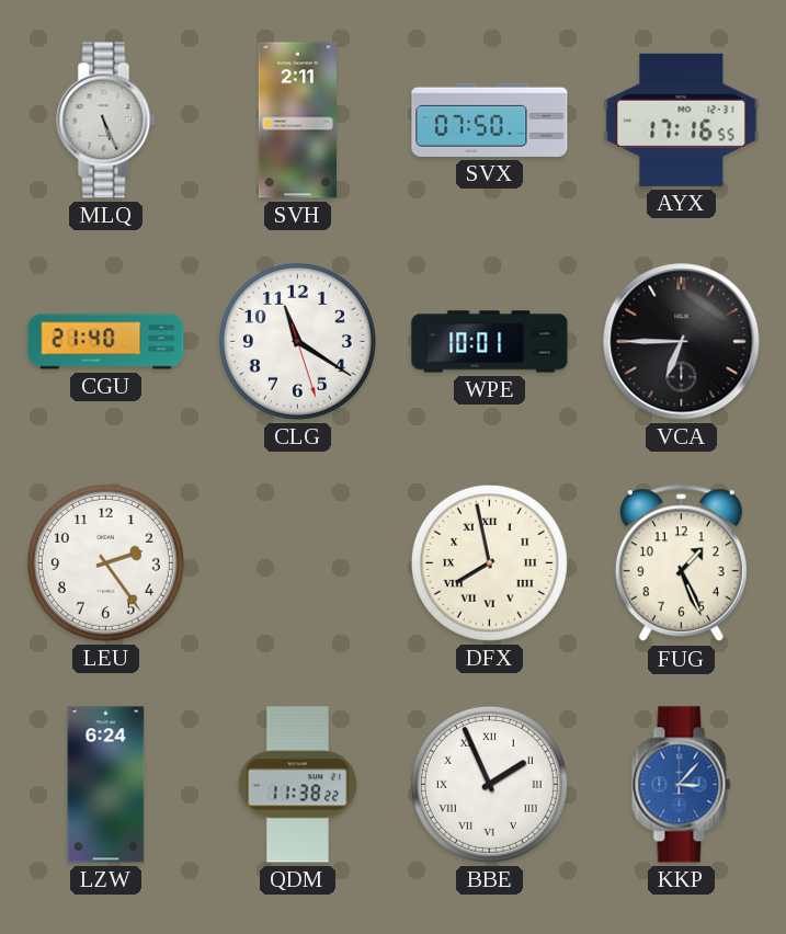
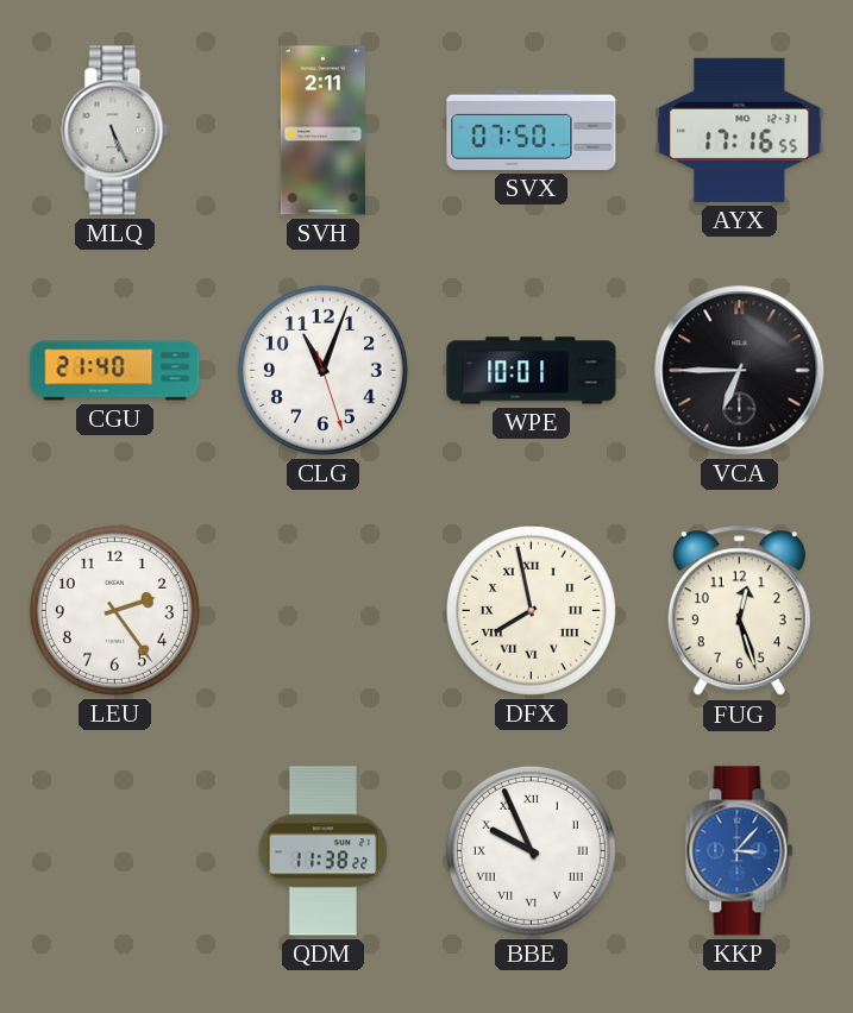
CLG: 11:20 -> 11:03 (322, 370)
FUG: 1:26 -> 12:27 (739, 611)
LZW: 6:24 -> none (106, 785)
BBE: 1:56 -> 9:56 (531, 850)
